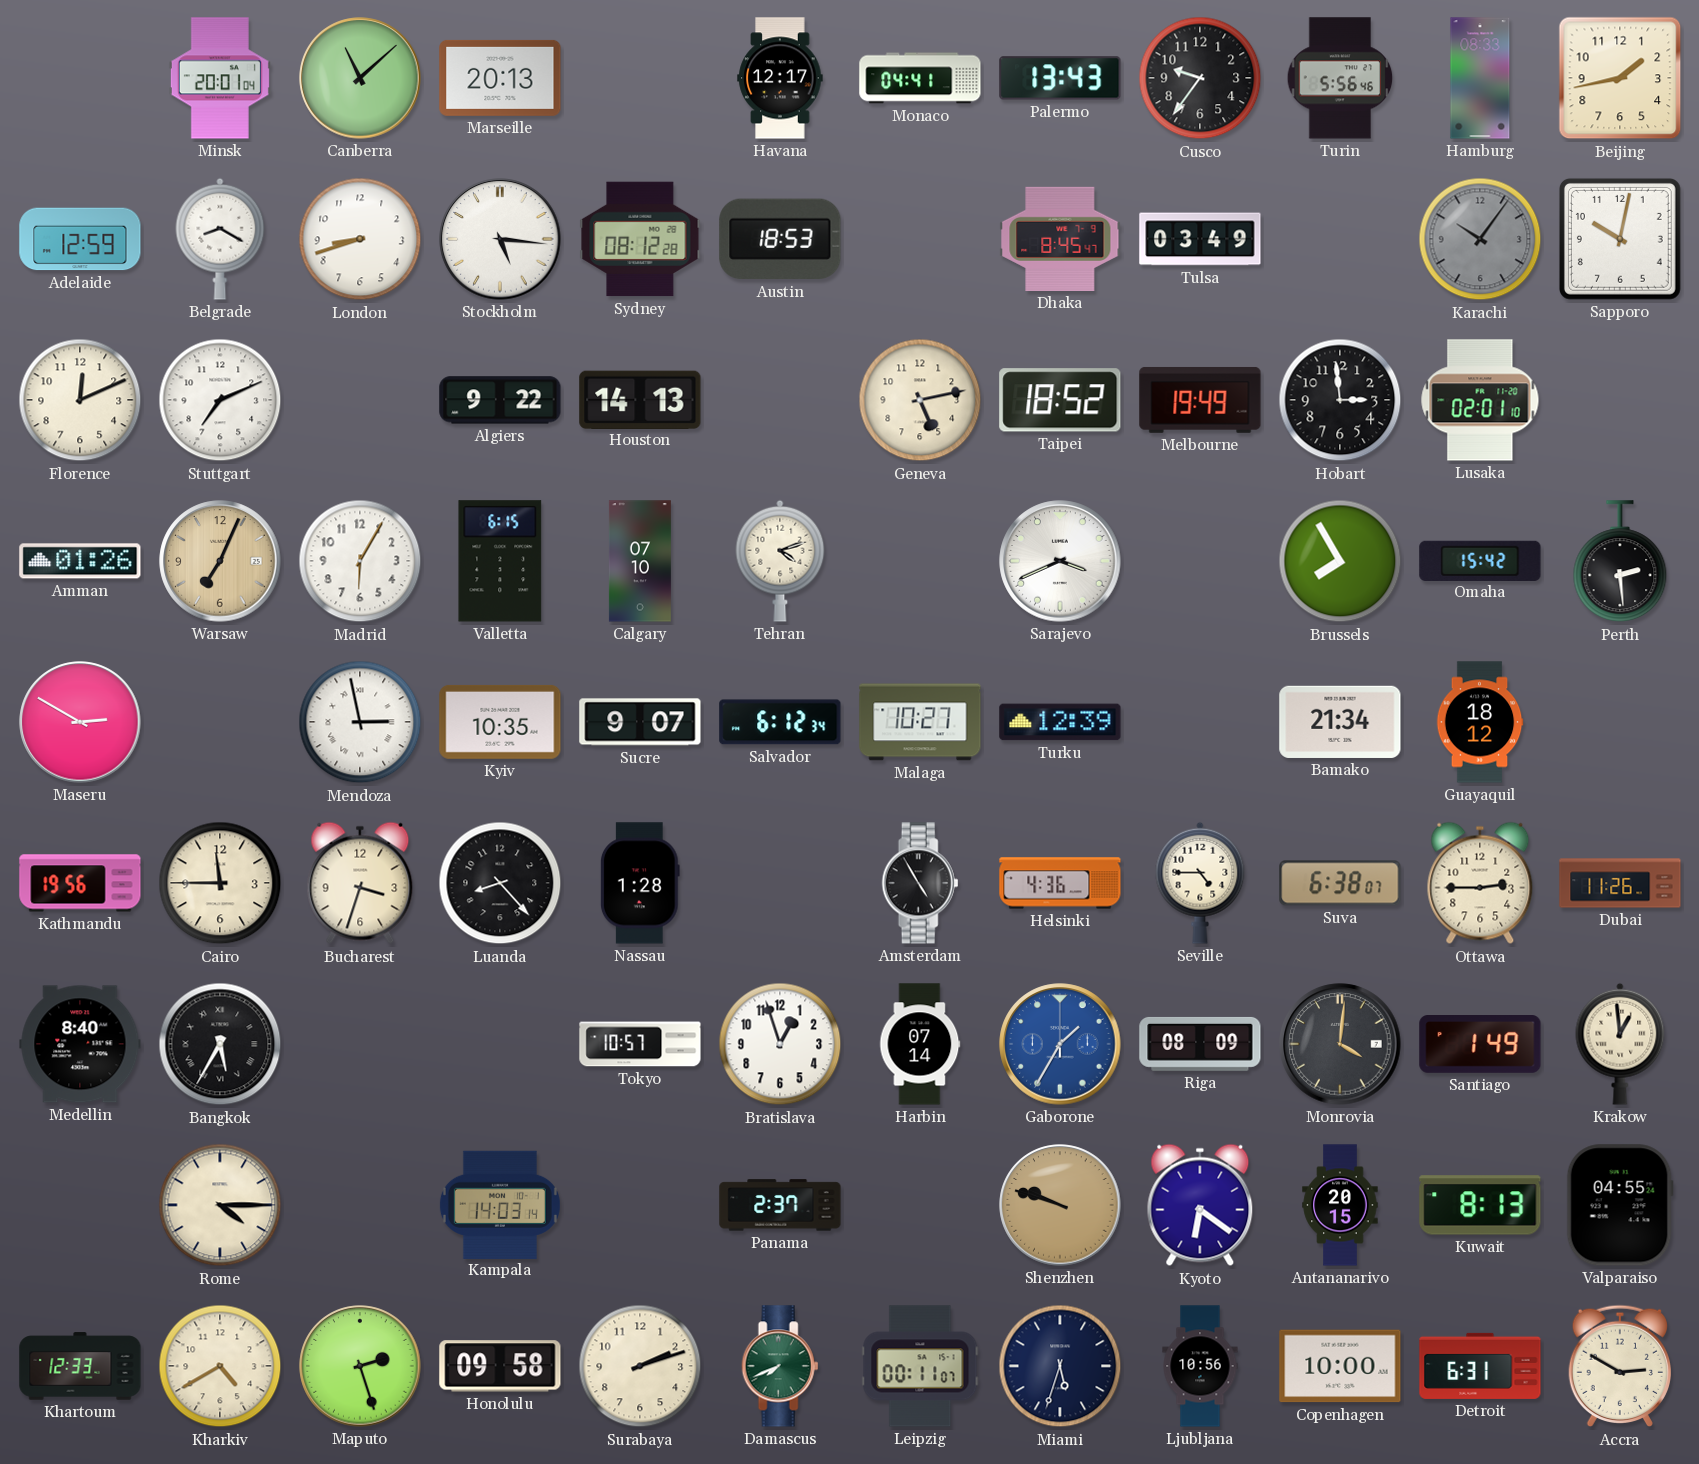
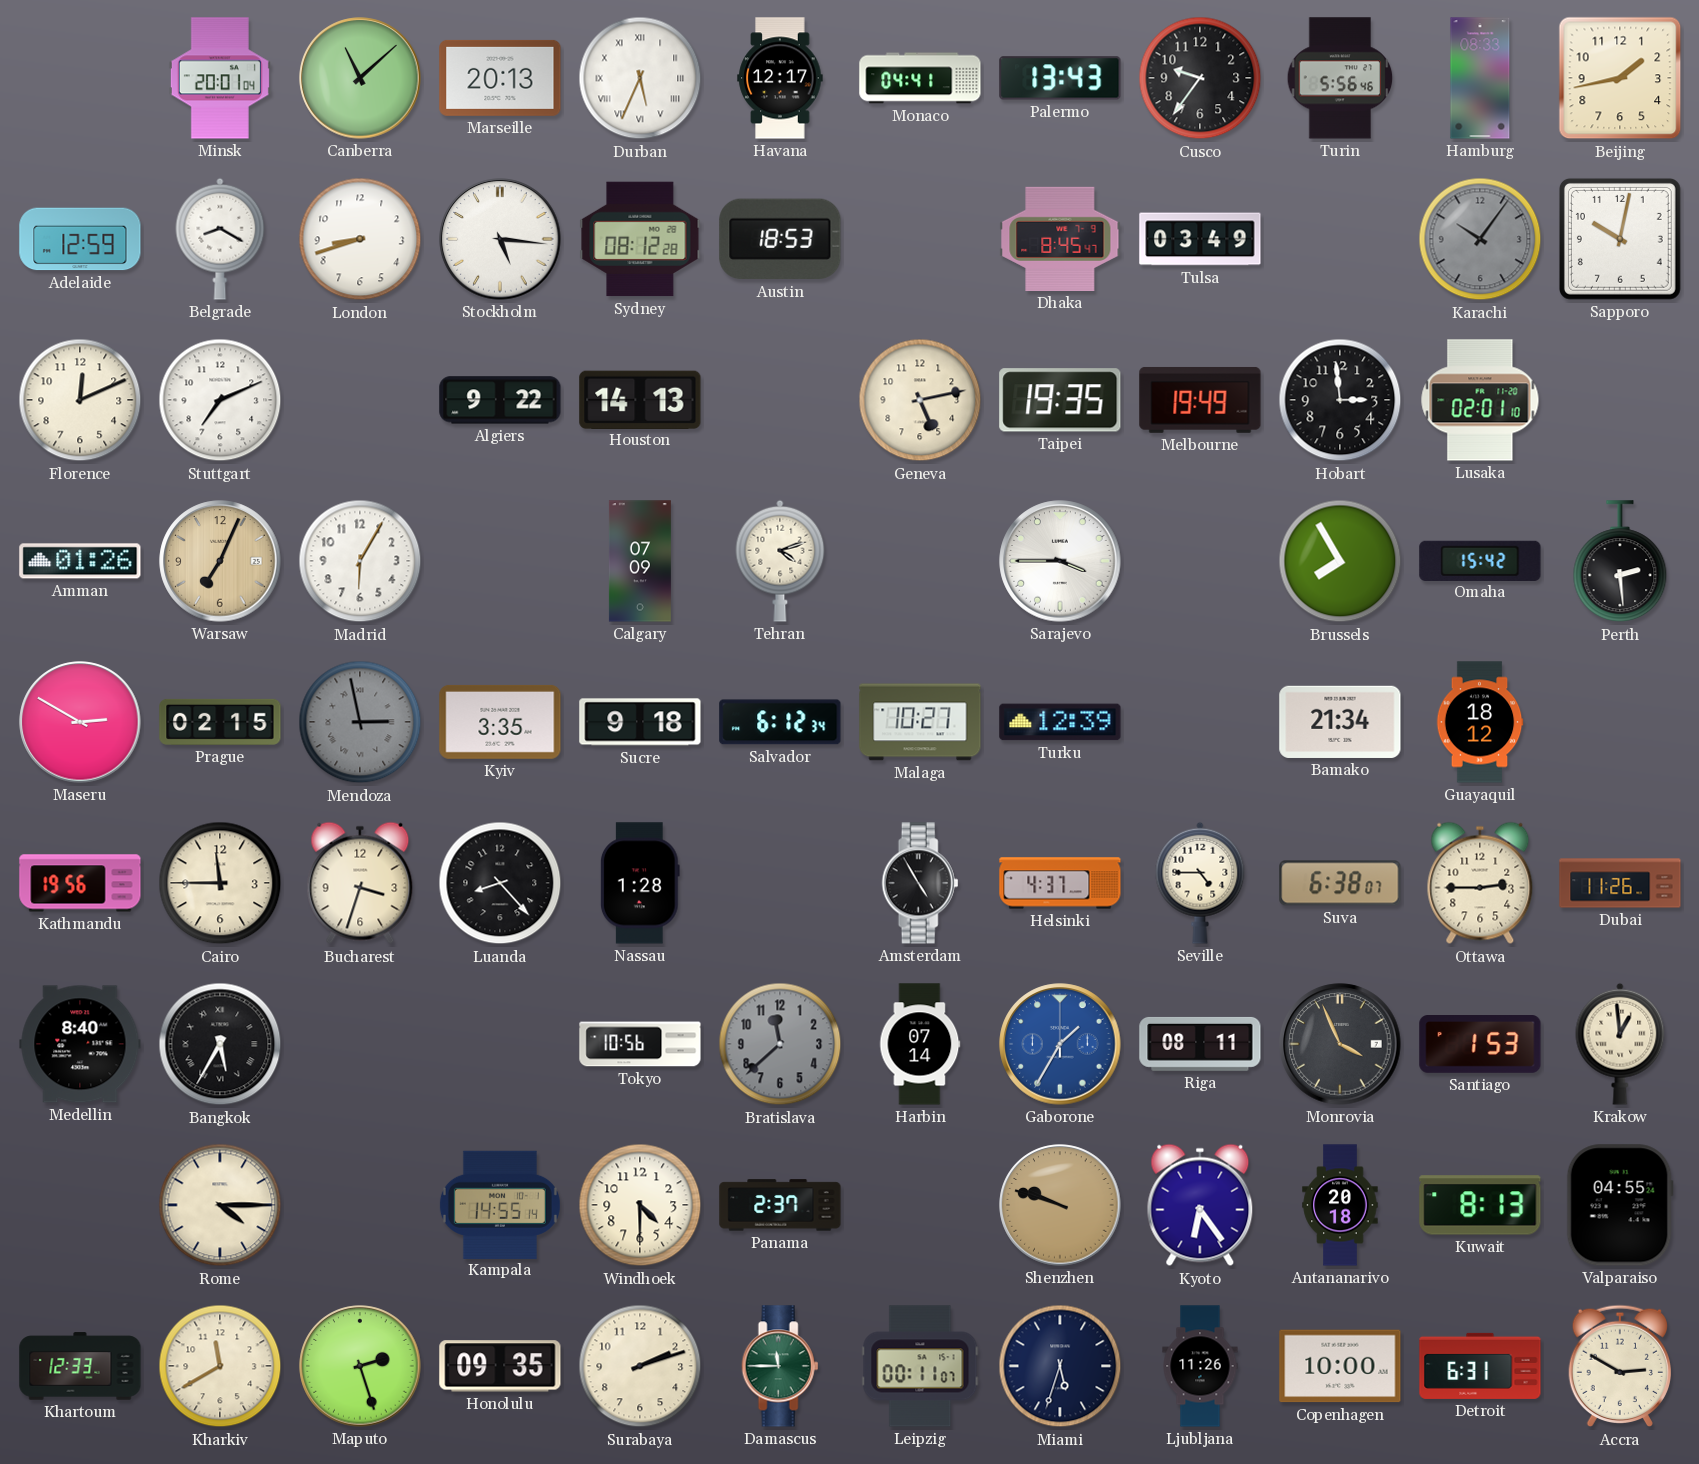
Durban: none -> 5:34 (640, 78)
Taipei: 18:52 -> 19:35 (1060, 400)
Valletta: 6:15 -> none (500, 561)
Calgary: 07:10 -> 07:09 (640, 561)
Sarajevo: 3:41 -> 3:45 (1060, 561)
Prague: none -> 02:15 (220, 722)
Mendoza dial: white -> grey (360, 722)
Kyiv: 10:35 -> 3:35 (500, 722)
Sucre: 9:07 -> 9:18 (640, 722)
Helsinki: 4:36 -> 4:37 (1060, 883)
Tokyo: 10:57 -> 10:56 (640, 1044)
Bratislava: 12:57 -> 11:38 (780, 1044)
Bratislava dial: white -> grey (780, 1044)
Riga: 08:09 -> 08:11 (1200, 1044)
Monrovia: 4:01 -> 3:56 (1340, 1044)
Santiago: 1:49 -> 1:53 (1480, 1045)
Kampala: 14:03 -> 14:55 (500, 1204)
Windhoek: none -> 4:30 (640, 1205)
Kyoto: 6:21 -> 6:24 (1200, 1205)
Antananarivo: 20:15 -> 20:18 (1340, 1205)
Kharkiv: 4:40 -> 11:40 (220, 1366)
Honolulu: 09:58 -> 09:35 (500, 1366)
Damascus: 7:41 -> 11:45 (780, 1366)
Ljubljana: 10:56 -> 11:26 (1200, 1366)
